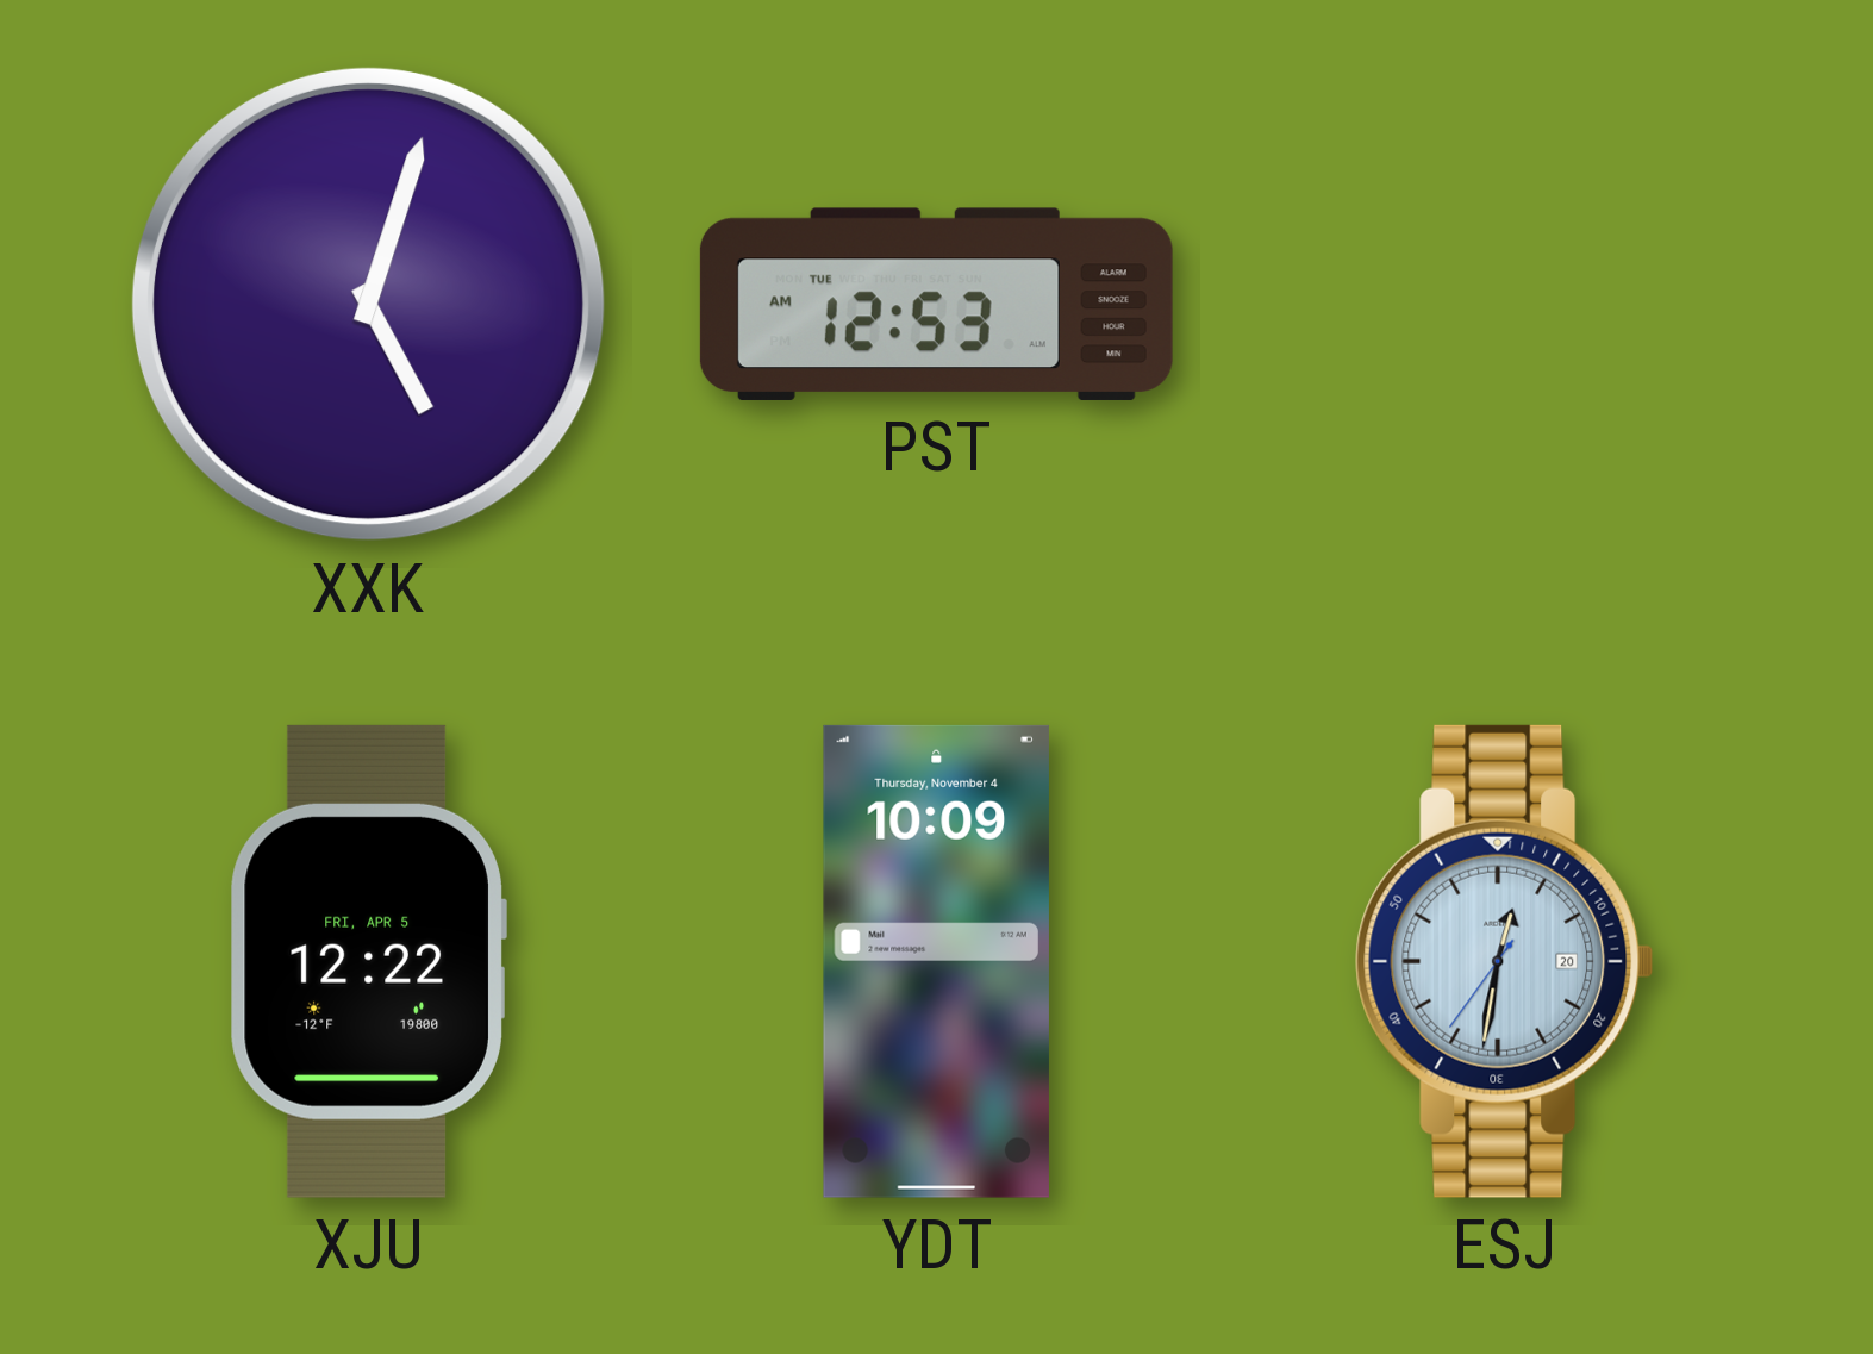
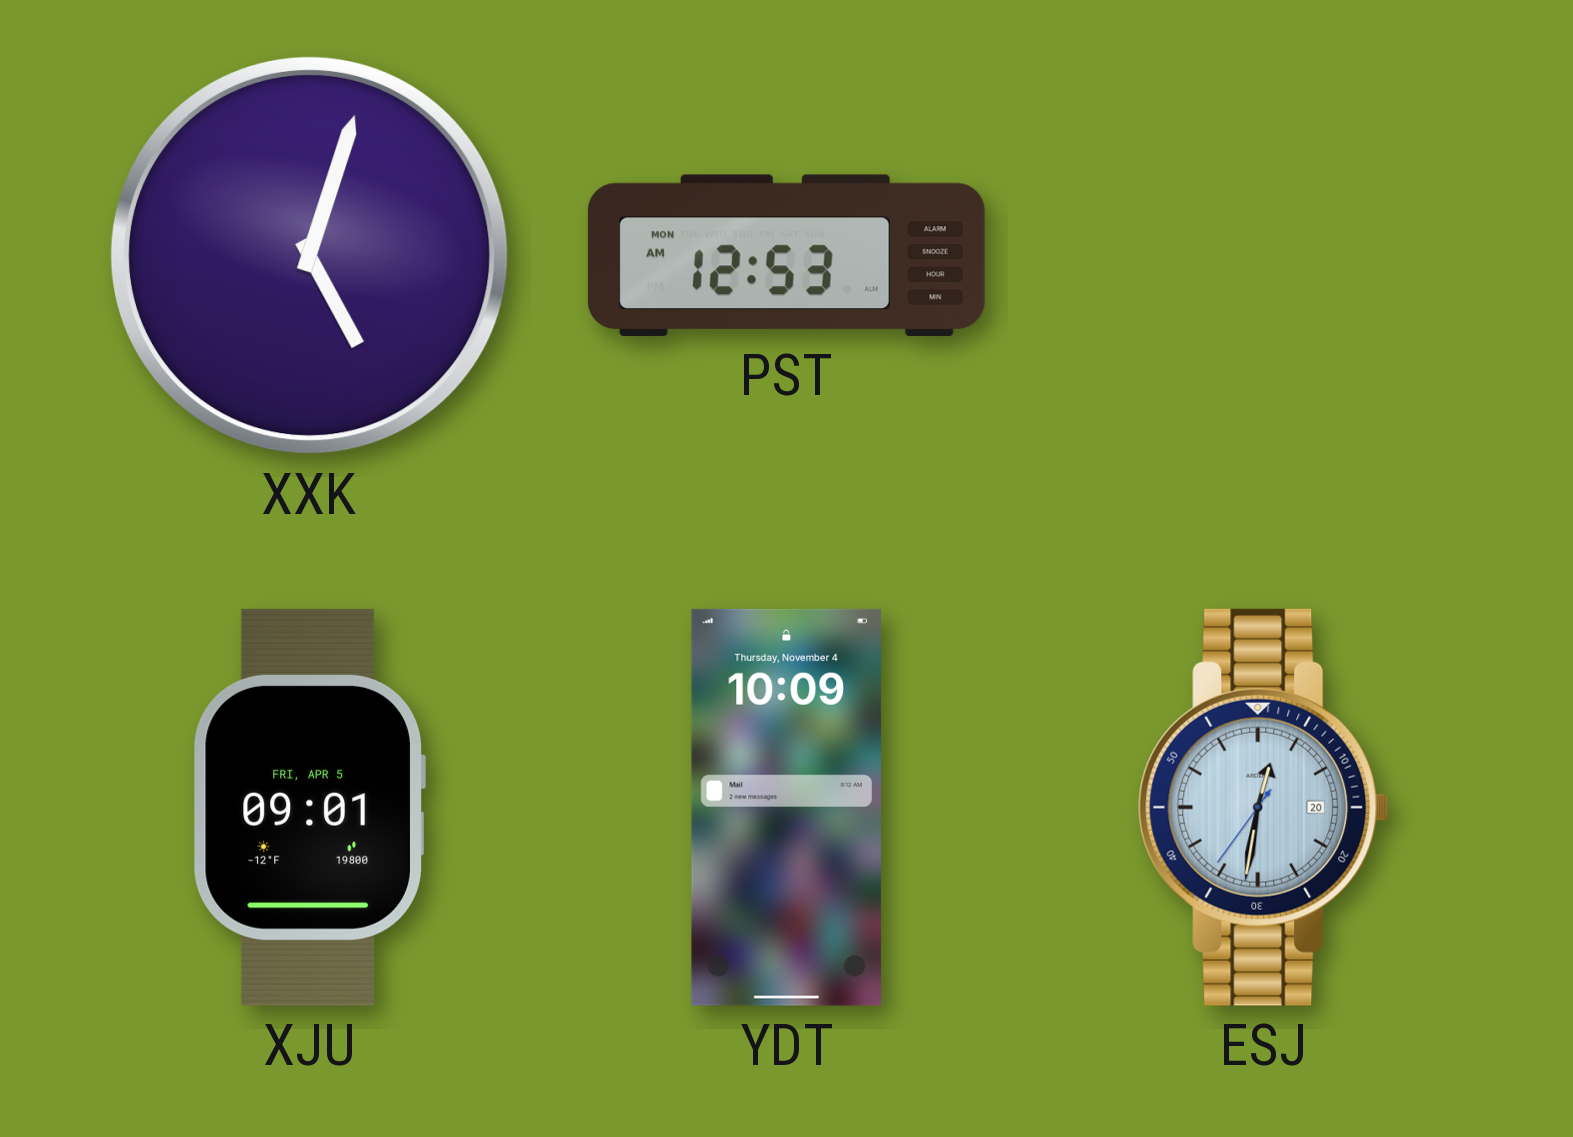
PST date: TUE -> MON (786, 255)
XJU: 12:22 -> 09:01 (309, 807)
